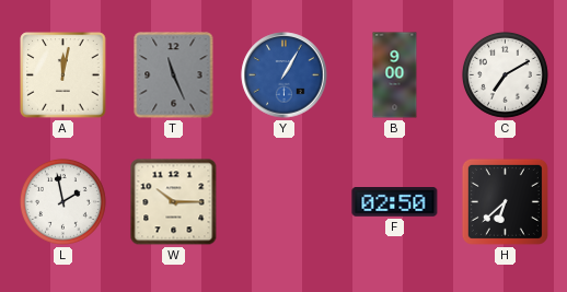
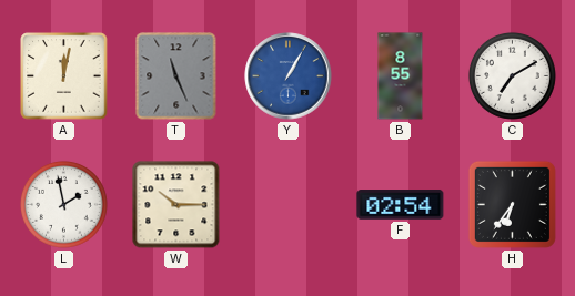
B: 9:00 -> 8:55 (401, 76)
F: 02:50 -> 02:54 (401, 205)
H: 6:38 -> 6:36 (512, 204)
